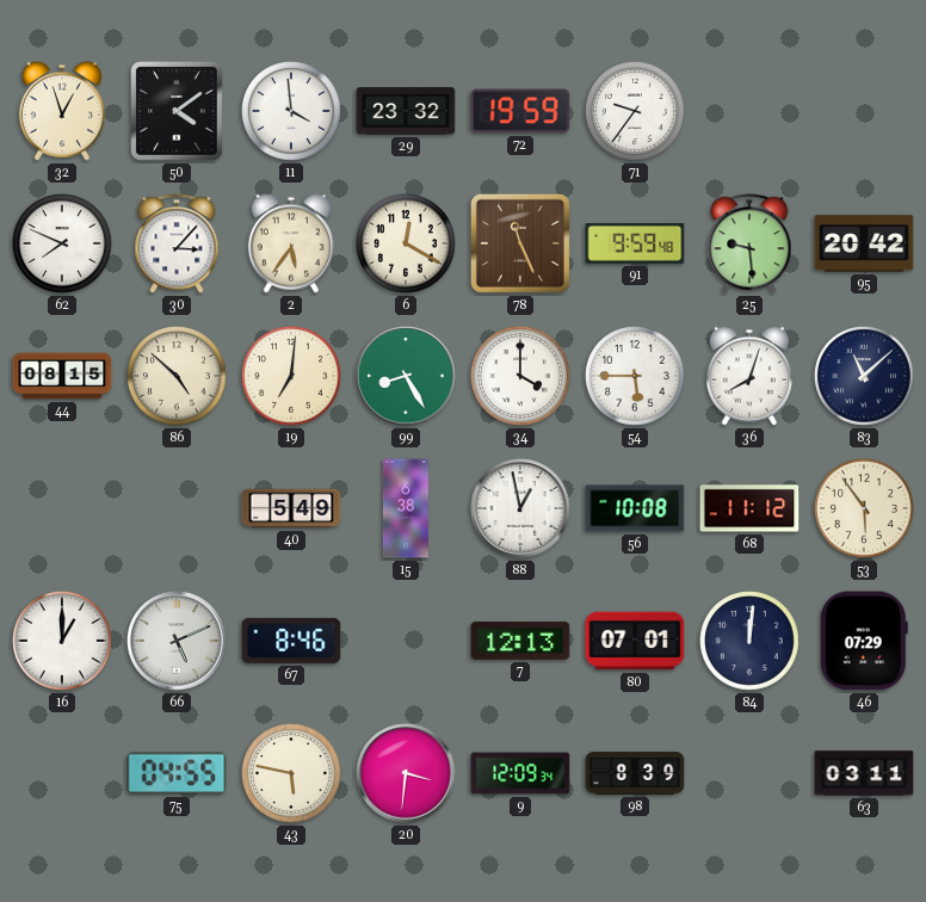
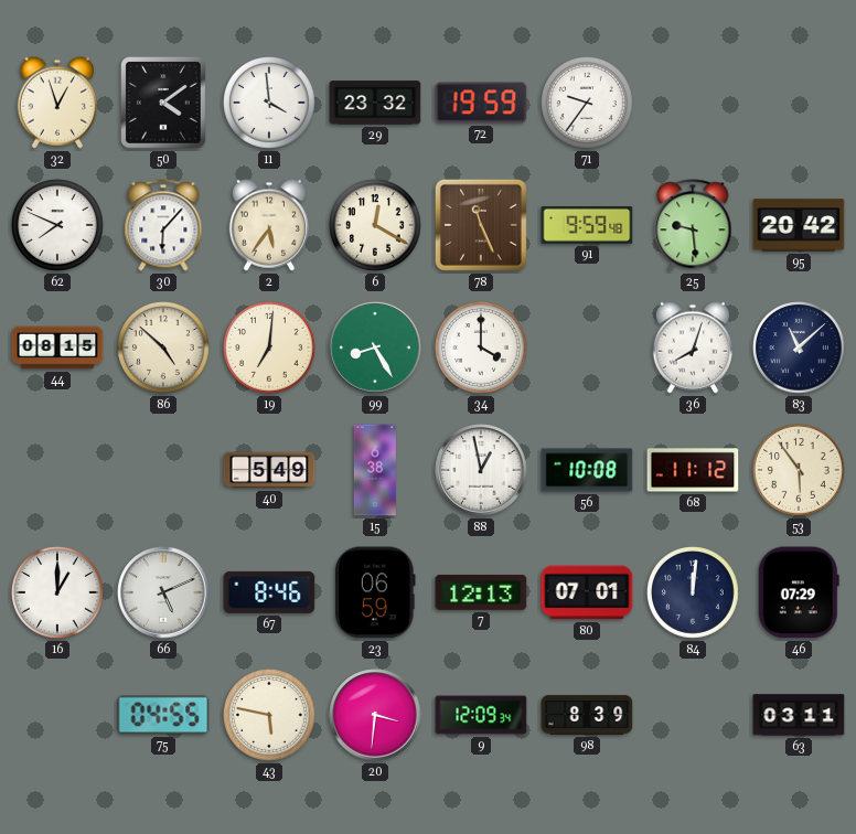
30: 3:07 -> 6:07 (163, 225)
54: 5:45 -> none (636, 377)
23: none -> 06:59 (376, 592)
